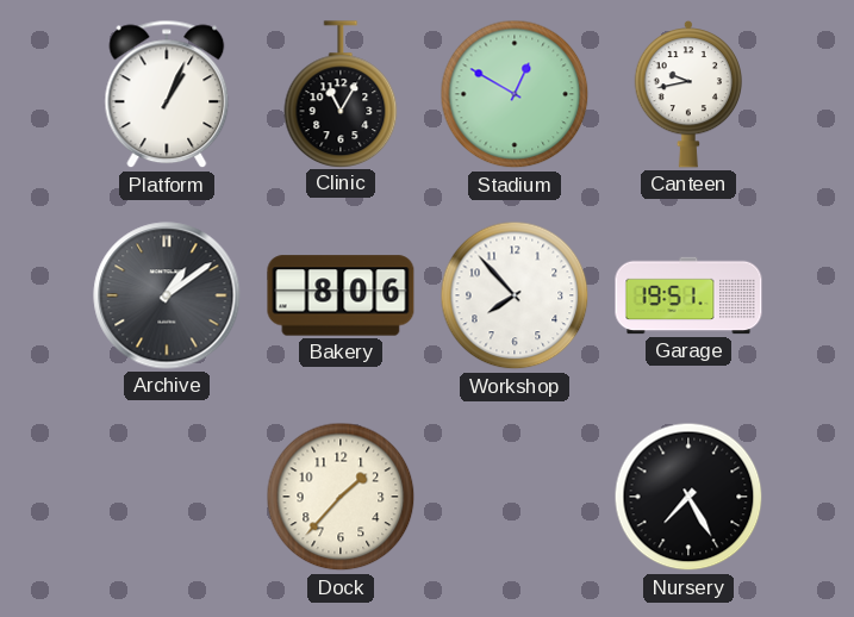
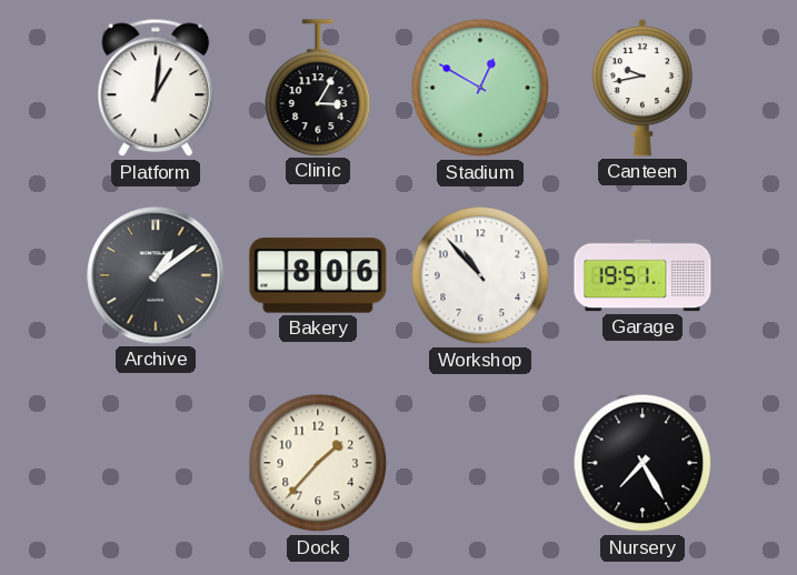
Platform: 1:04 -> 1:01 (156, 88)
Clinic: 11:05 -> 3:05 (318, 88)
Workshop: 7:53 -> 10:53 (480, 275)
